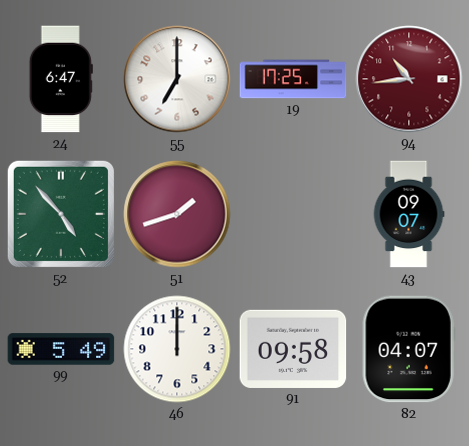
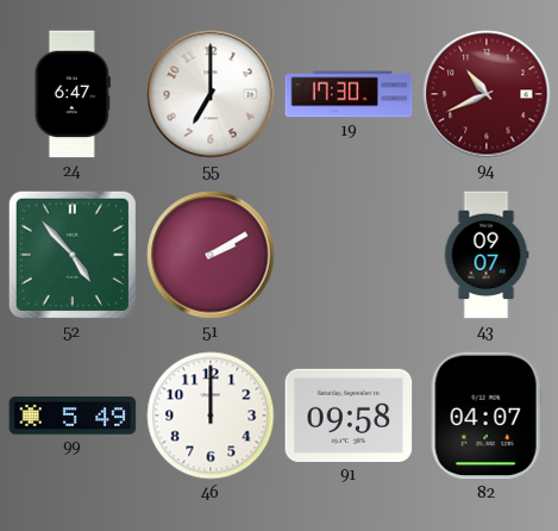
19: 17:25 -> 17:30 (349, 94)
94: 10:44 -> 10:41 (487, 94)
51: 1:42 -> 2:10 (211, 255)
